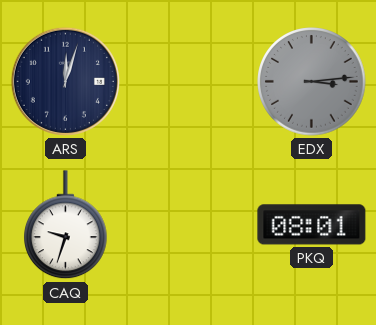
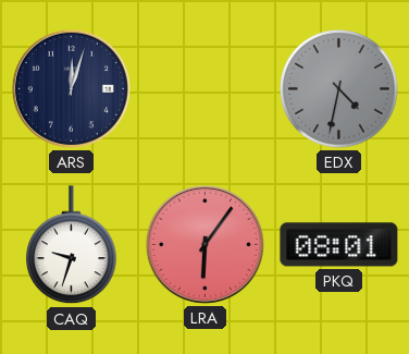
EDX: 3:14 -> 4:32 (339, 89)
LRA: none -> 6:06 (205, 244)
